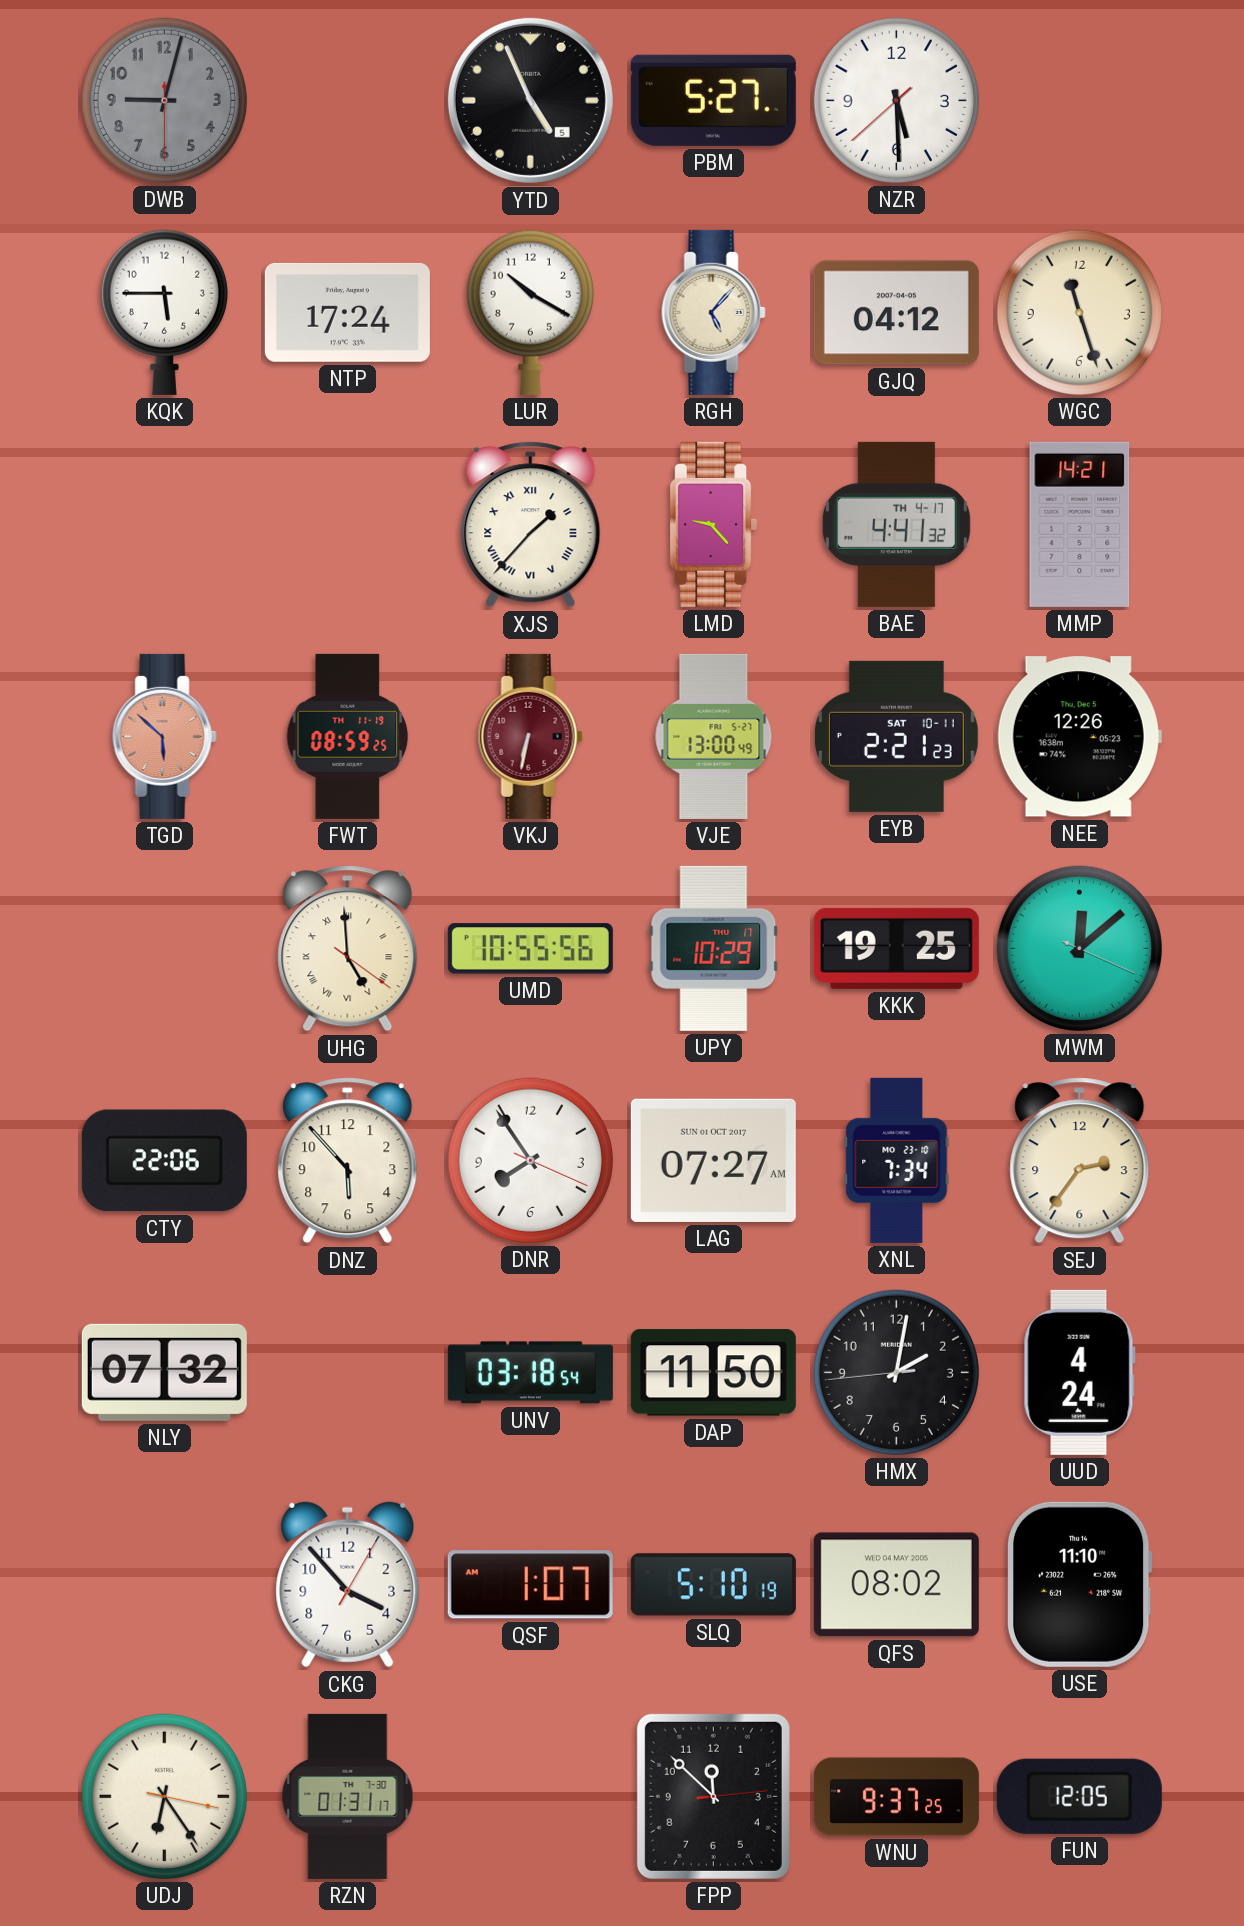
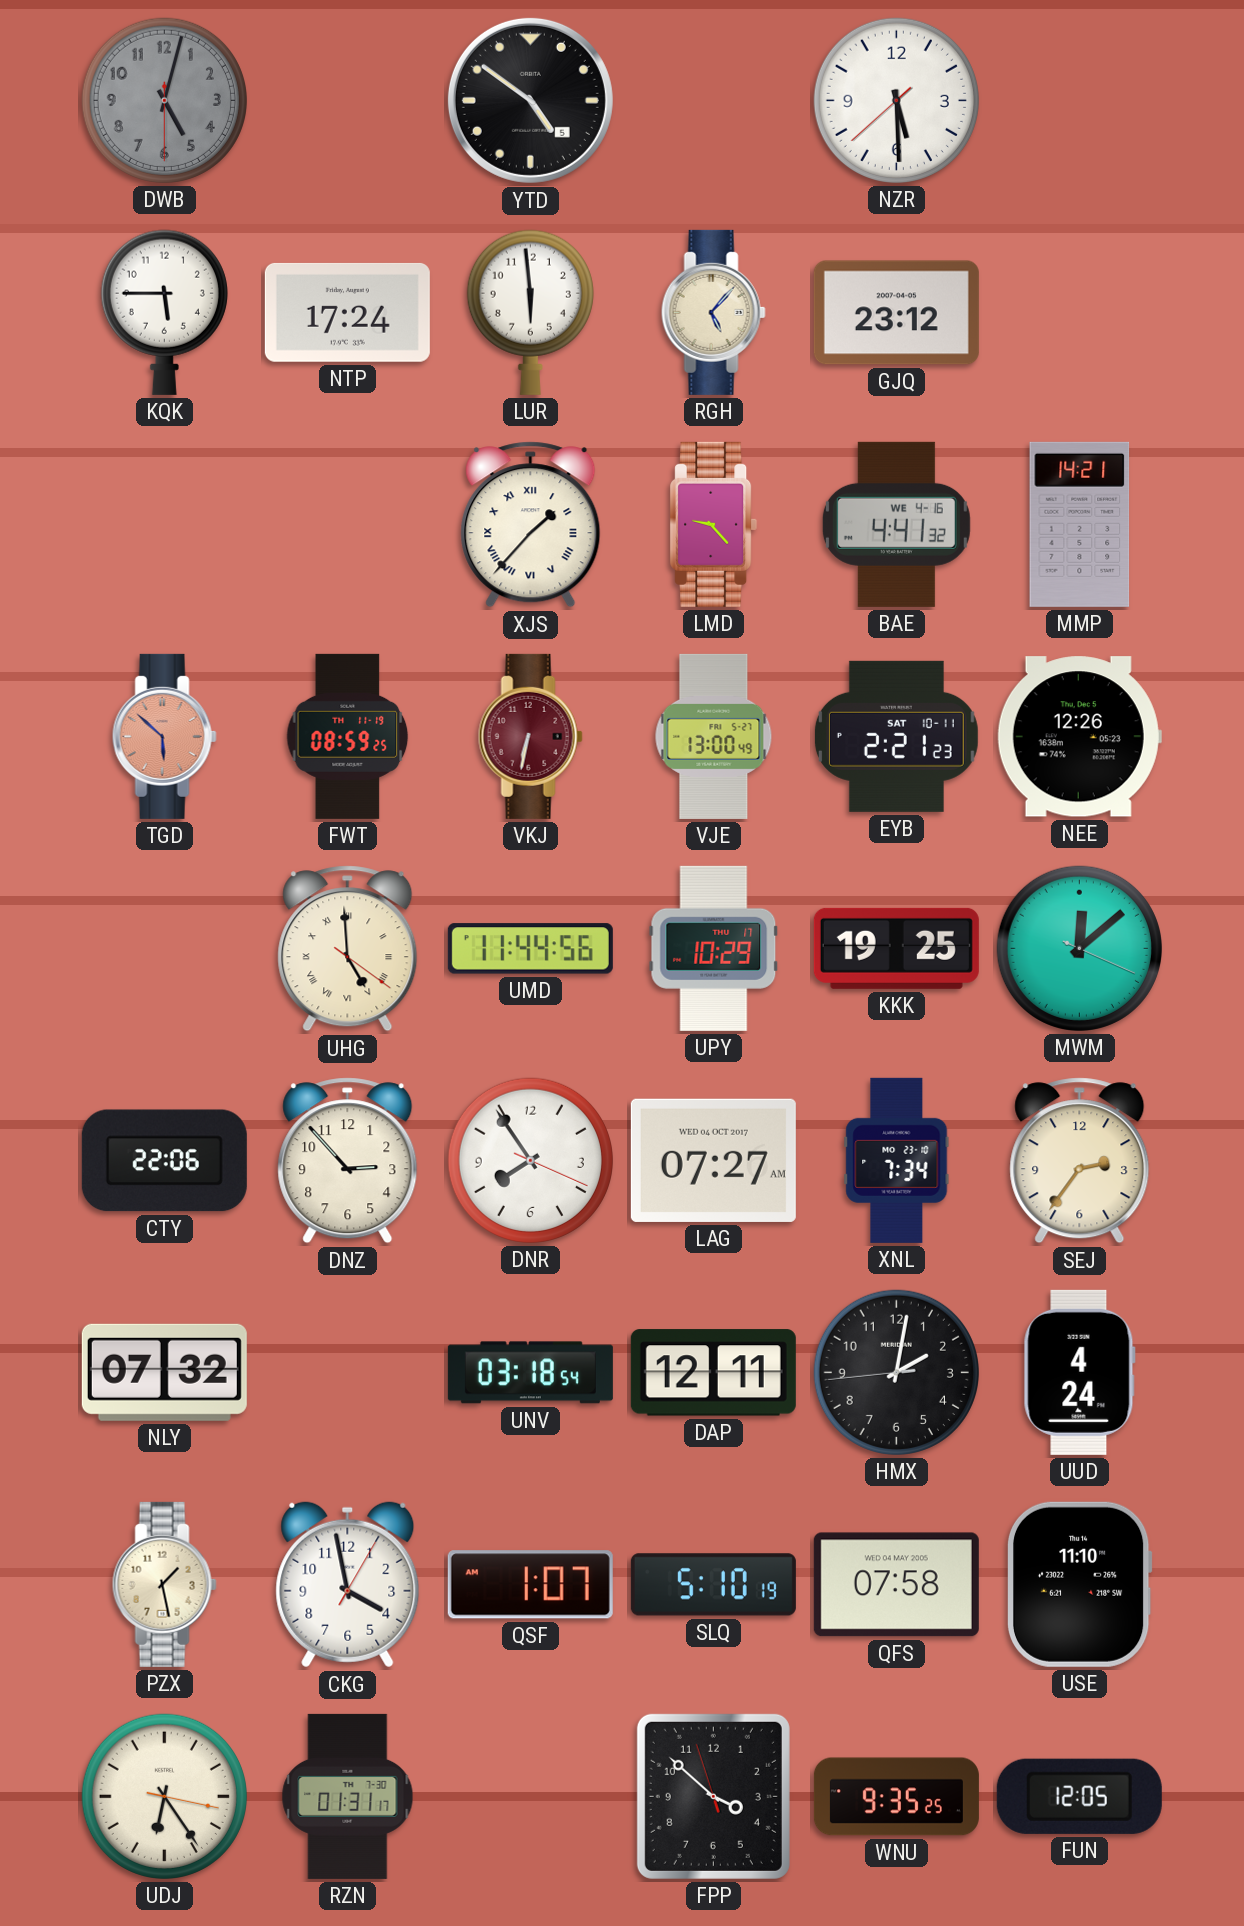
DWB: 9:02 -> 5:02 (164, 100)
YTD: 4:56 -> 4:51 (530, 100)
PBM: 5:27 -> none (713, 100)
LUR: 10:20 -> 5:59 (530, 312)
GJQ: 04:12 -> 23:12 (896, 313)
WGC: 11:27 -> none (1079, 312)
BAE date: TH 4-17 -> WE 4-16 (896, 524)
UMD: 10:55 -> 11:44 (530, 949)
DNZ: 5:53 -> 2:53 (348, 1161)
LAG date: SUN 01 OCT 2017 -> WED 04 OCT 2017 (713, 1160)
DAP: 11:50 -> 12:11 (713, 1373)
PZX: none -> 1:28 (164, 1584)
CKG: 3:53 -> 3:58 (348, 1585)
QFS: 08:02 -> 07:58 (896, 1585)
FPP: 11:52 -> 3:51 (713, 1796)
WNU: 9:37 -> 9:35 (896, 1797)
